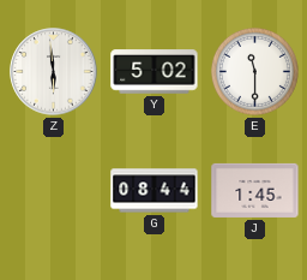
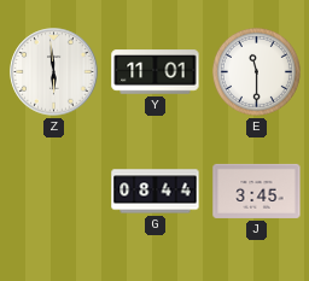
Y: 5:02 -> 11:01 (156, 72)
J: 1:45 -> 3:45 (257, 191)
